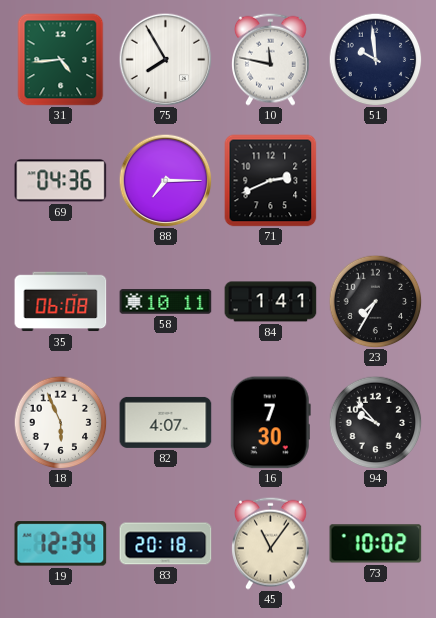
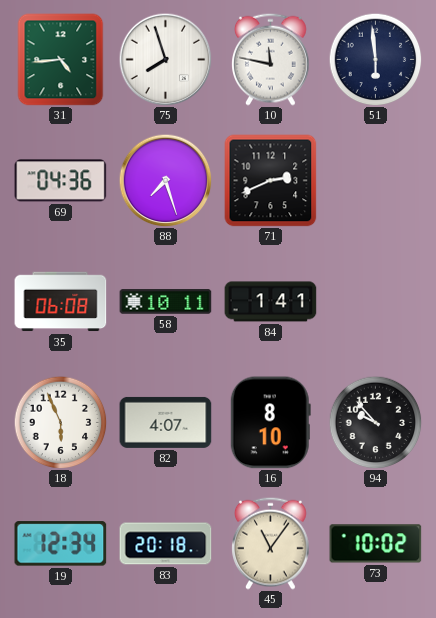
75: 7:55 -> 7:57 (165, 59)
51: 9:59 -> 5:59 (375, 59)
88: 7:15 -> 7:27 (165, 180)
23: 7:35 -> none (375, 301)
16: 7:30 -> 8:10 (270, 423)
